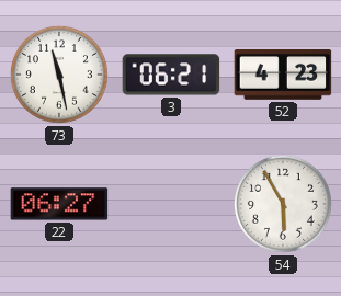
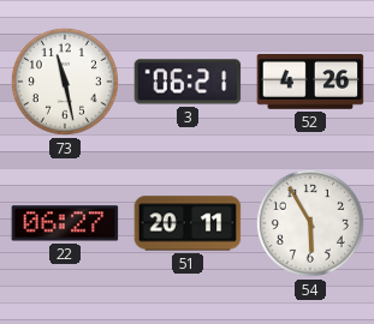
52: 4:23 -> 4:26 (310, 83)
51: none -> 20:11 (188, 223)
